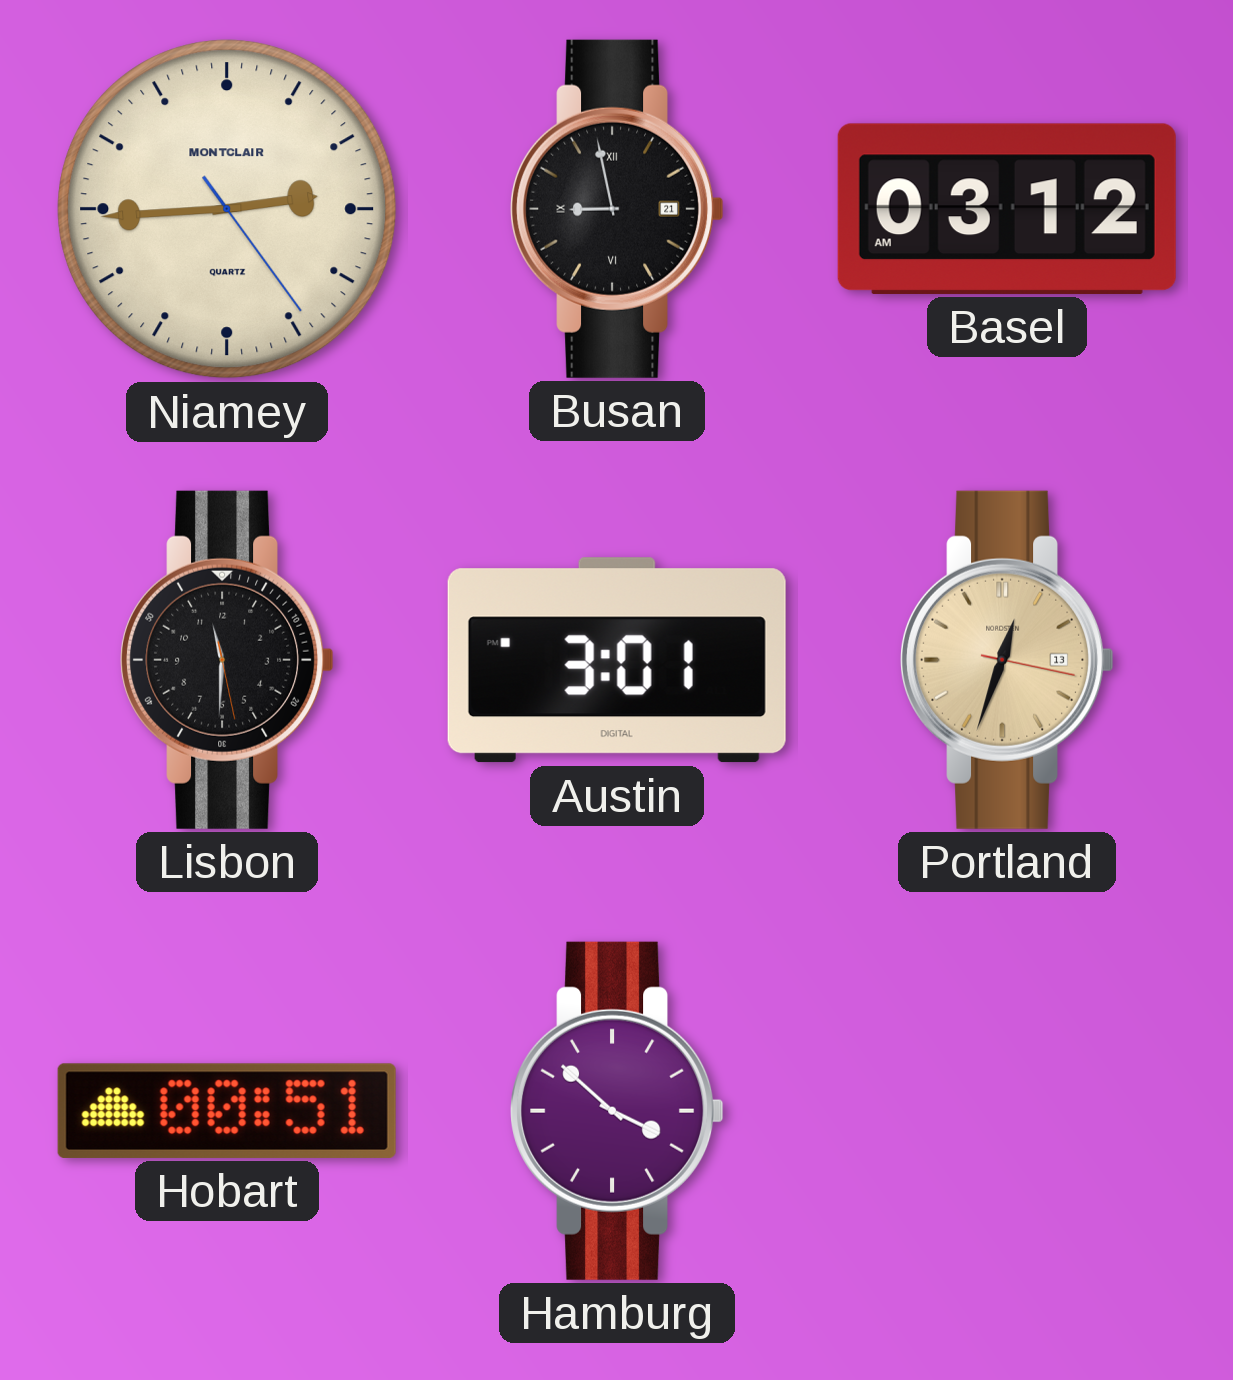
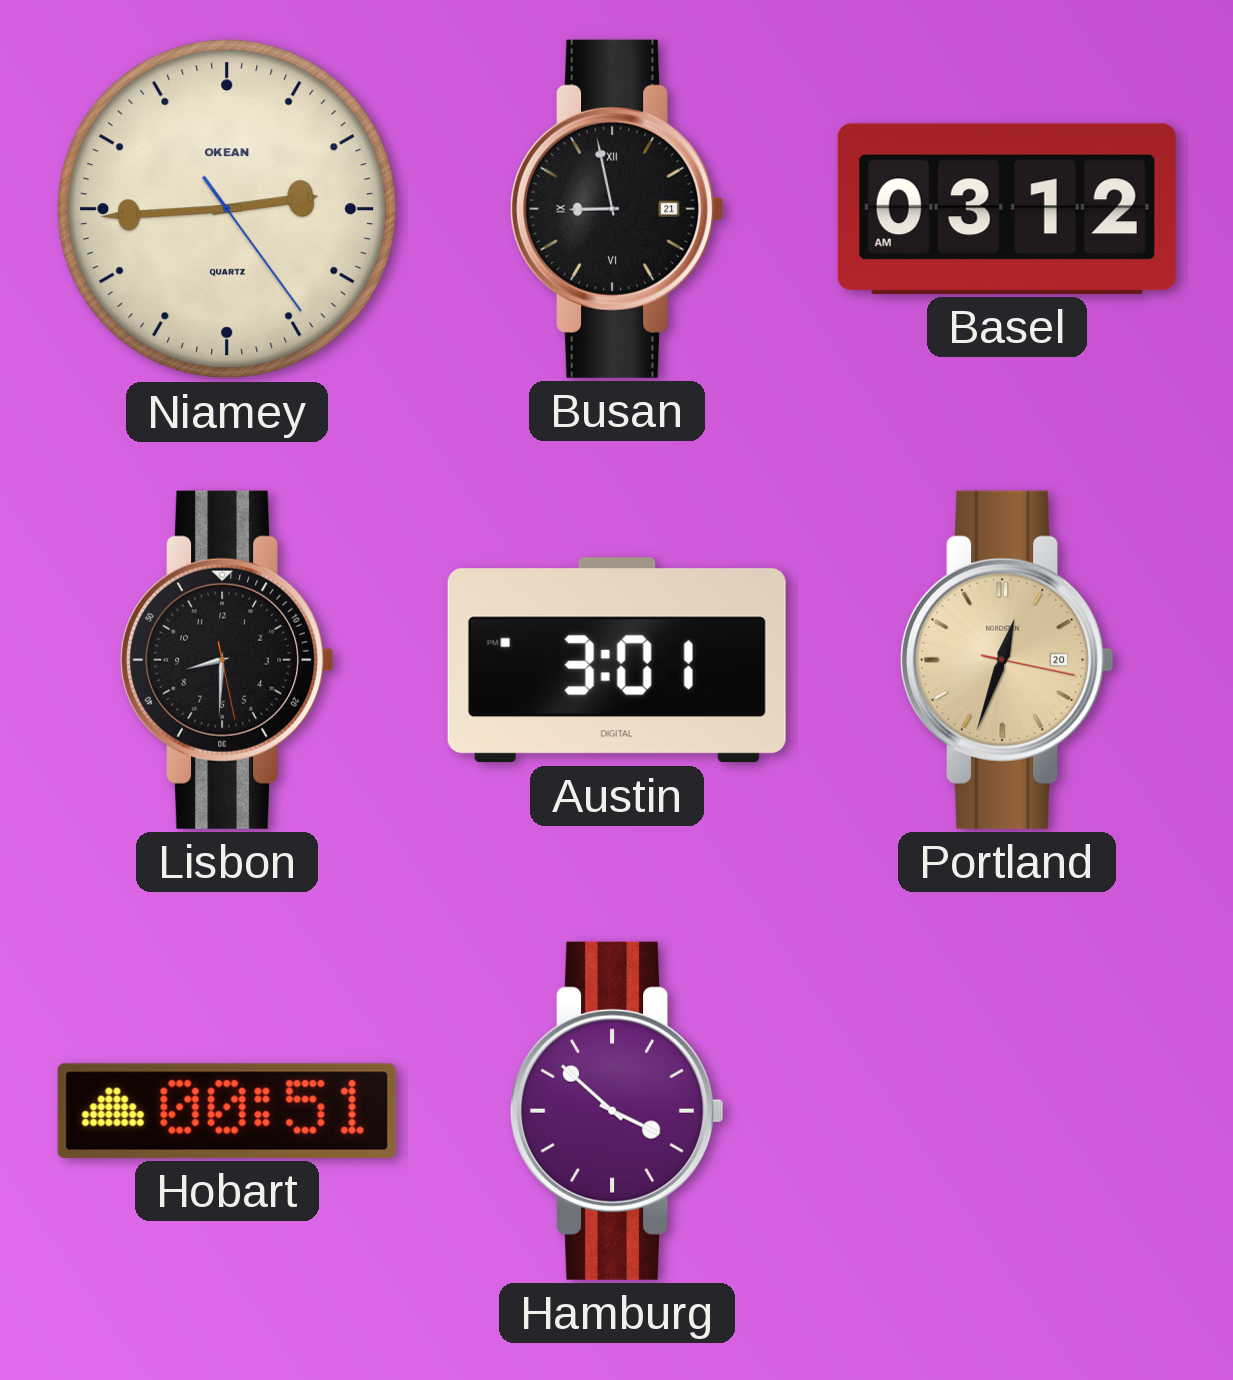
Niamey brand: MONTCLAIR -> OKEAN (227, 209)
Lisbon: 11:30 -> 8:30 (227, 660)
Portland date: 13 -> 20 (1007, 660)
